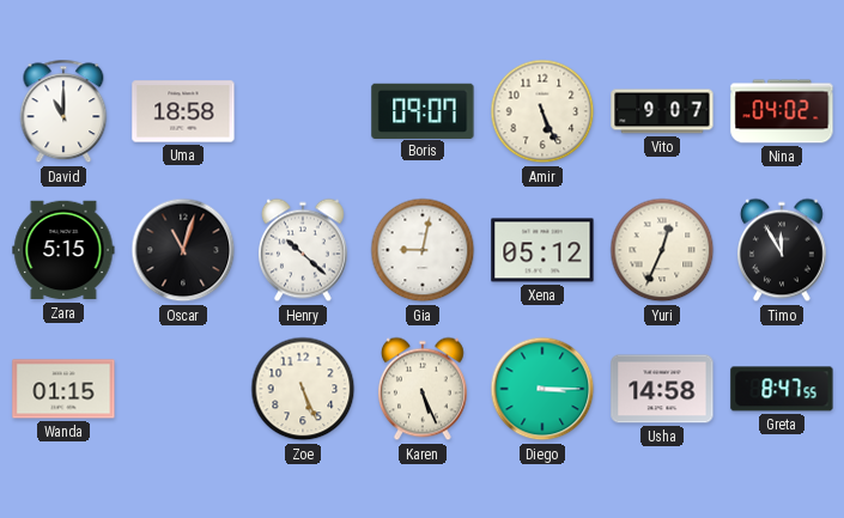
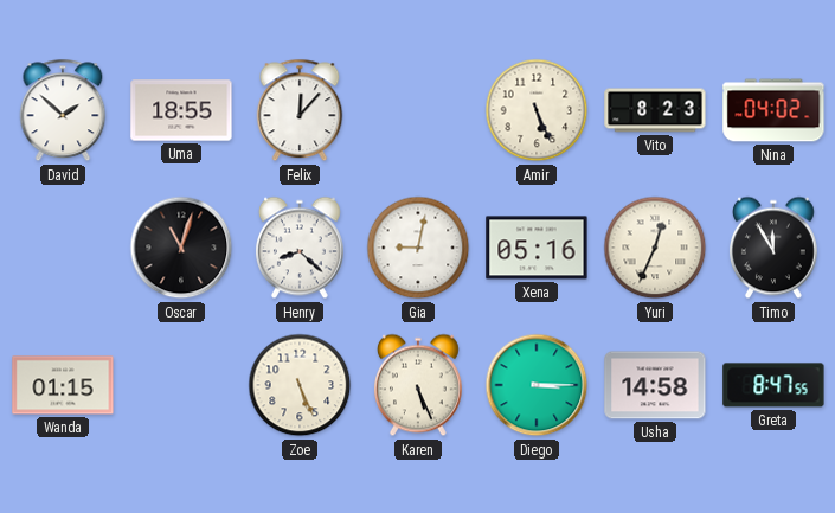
David: 11:00 -> 1:52 (63, 110)
Uma: 18:58 -> 18:55 (181, 110)
Felix: none -> 12:07 (300, 110)
Boris: 09:07 -> none (423, 110)
Vito: 9:07 -> 8:23 (655, 110)
Zara: 5:15 -> none (63, 250)
Henry: 10:22 -> 8:22 (300, 248)
Xena: 05:12 -> 05:16 (537, 248)
